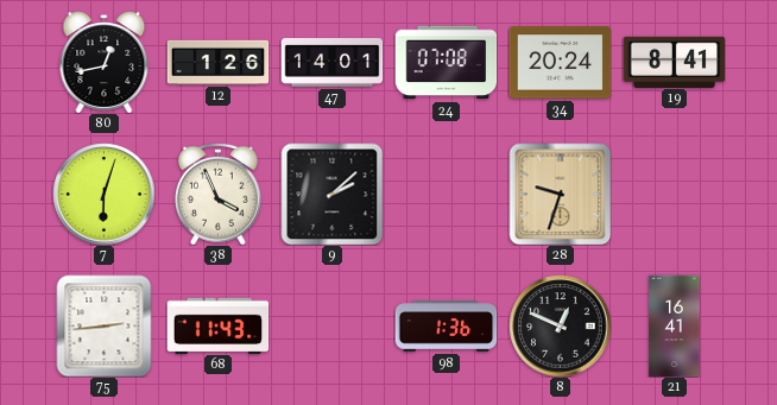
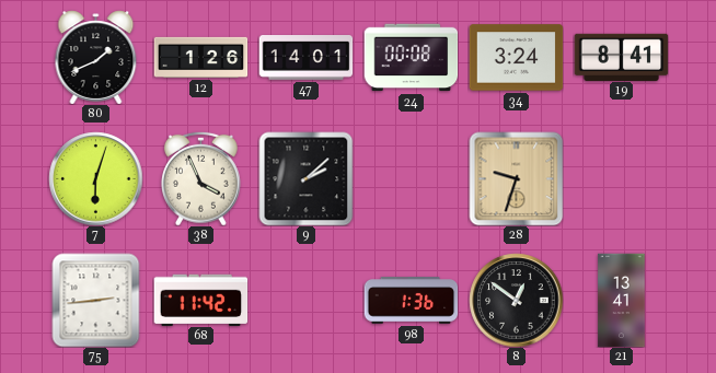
80: 12:43 -> 1:41 (96, 57)
24: 07:08 -> 00:08 (411, 58)
34: 20:24 -> 3:24 (516, 58)
68: 11:43 -> 11:42 (200, 300)
8: 12:49 -> 12:51 (516, 300)
21: 16:41 -> 13:41 (622, 300)
